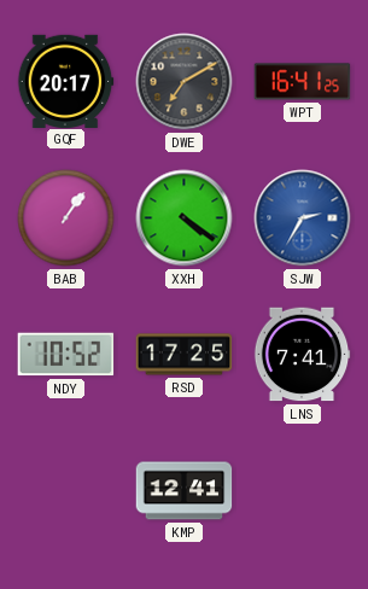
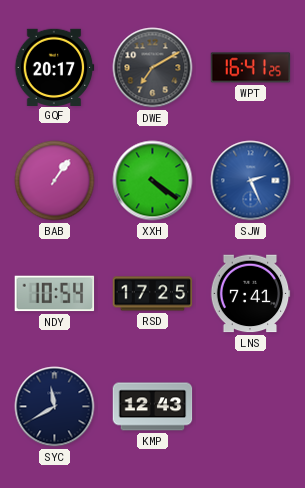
SJW: 2:35 -> 2:26 (251, 181)
NDY: 10:52 -> 10:54 (55, 294)
SYC: none -> 11:40 (55, 407)
KMP: 12:41 -> 12:43 (153, 407)
